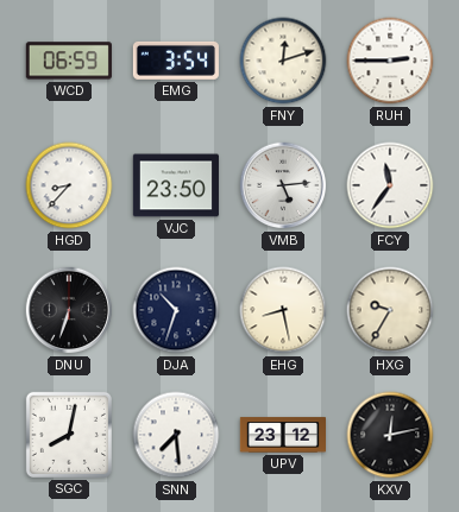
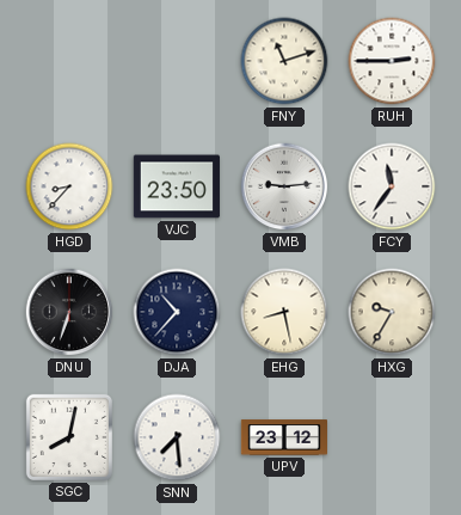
WCD: 06:59 -> none (69, 61)
EMG: 3:54 -> none (176, 61)
FNY: 12:12 -> 11:12 (284, 61)
VMB: 5:14 -> 9:14 (284, 186)
DJA: 10:33 -> 10:37 (177, 312)
KXV: 12:13 -> none (390, 435)
